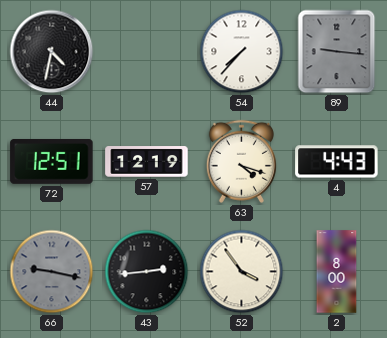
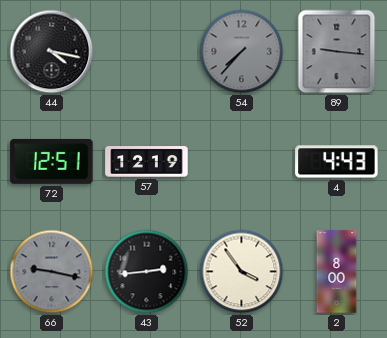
44: 4:32 -> 4:17 (52, 52)
54 dial: white -> grey (242, 52)
63: 4:18 -> none (241, 161)
